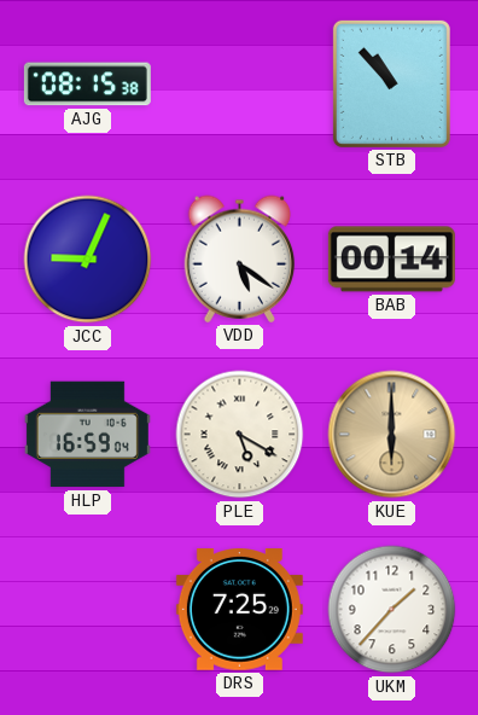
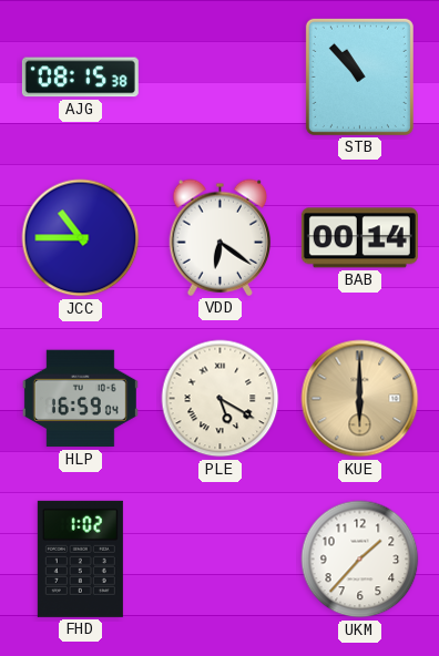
JCC: 9:04 -> 10:45 (81, 238)
VDD: 5:21 -> 6:21 (221, 237)
FHD: none -> 1:02 (80, 558)
DRS: 7:25 -> none (239, 610)
